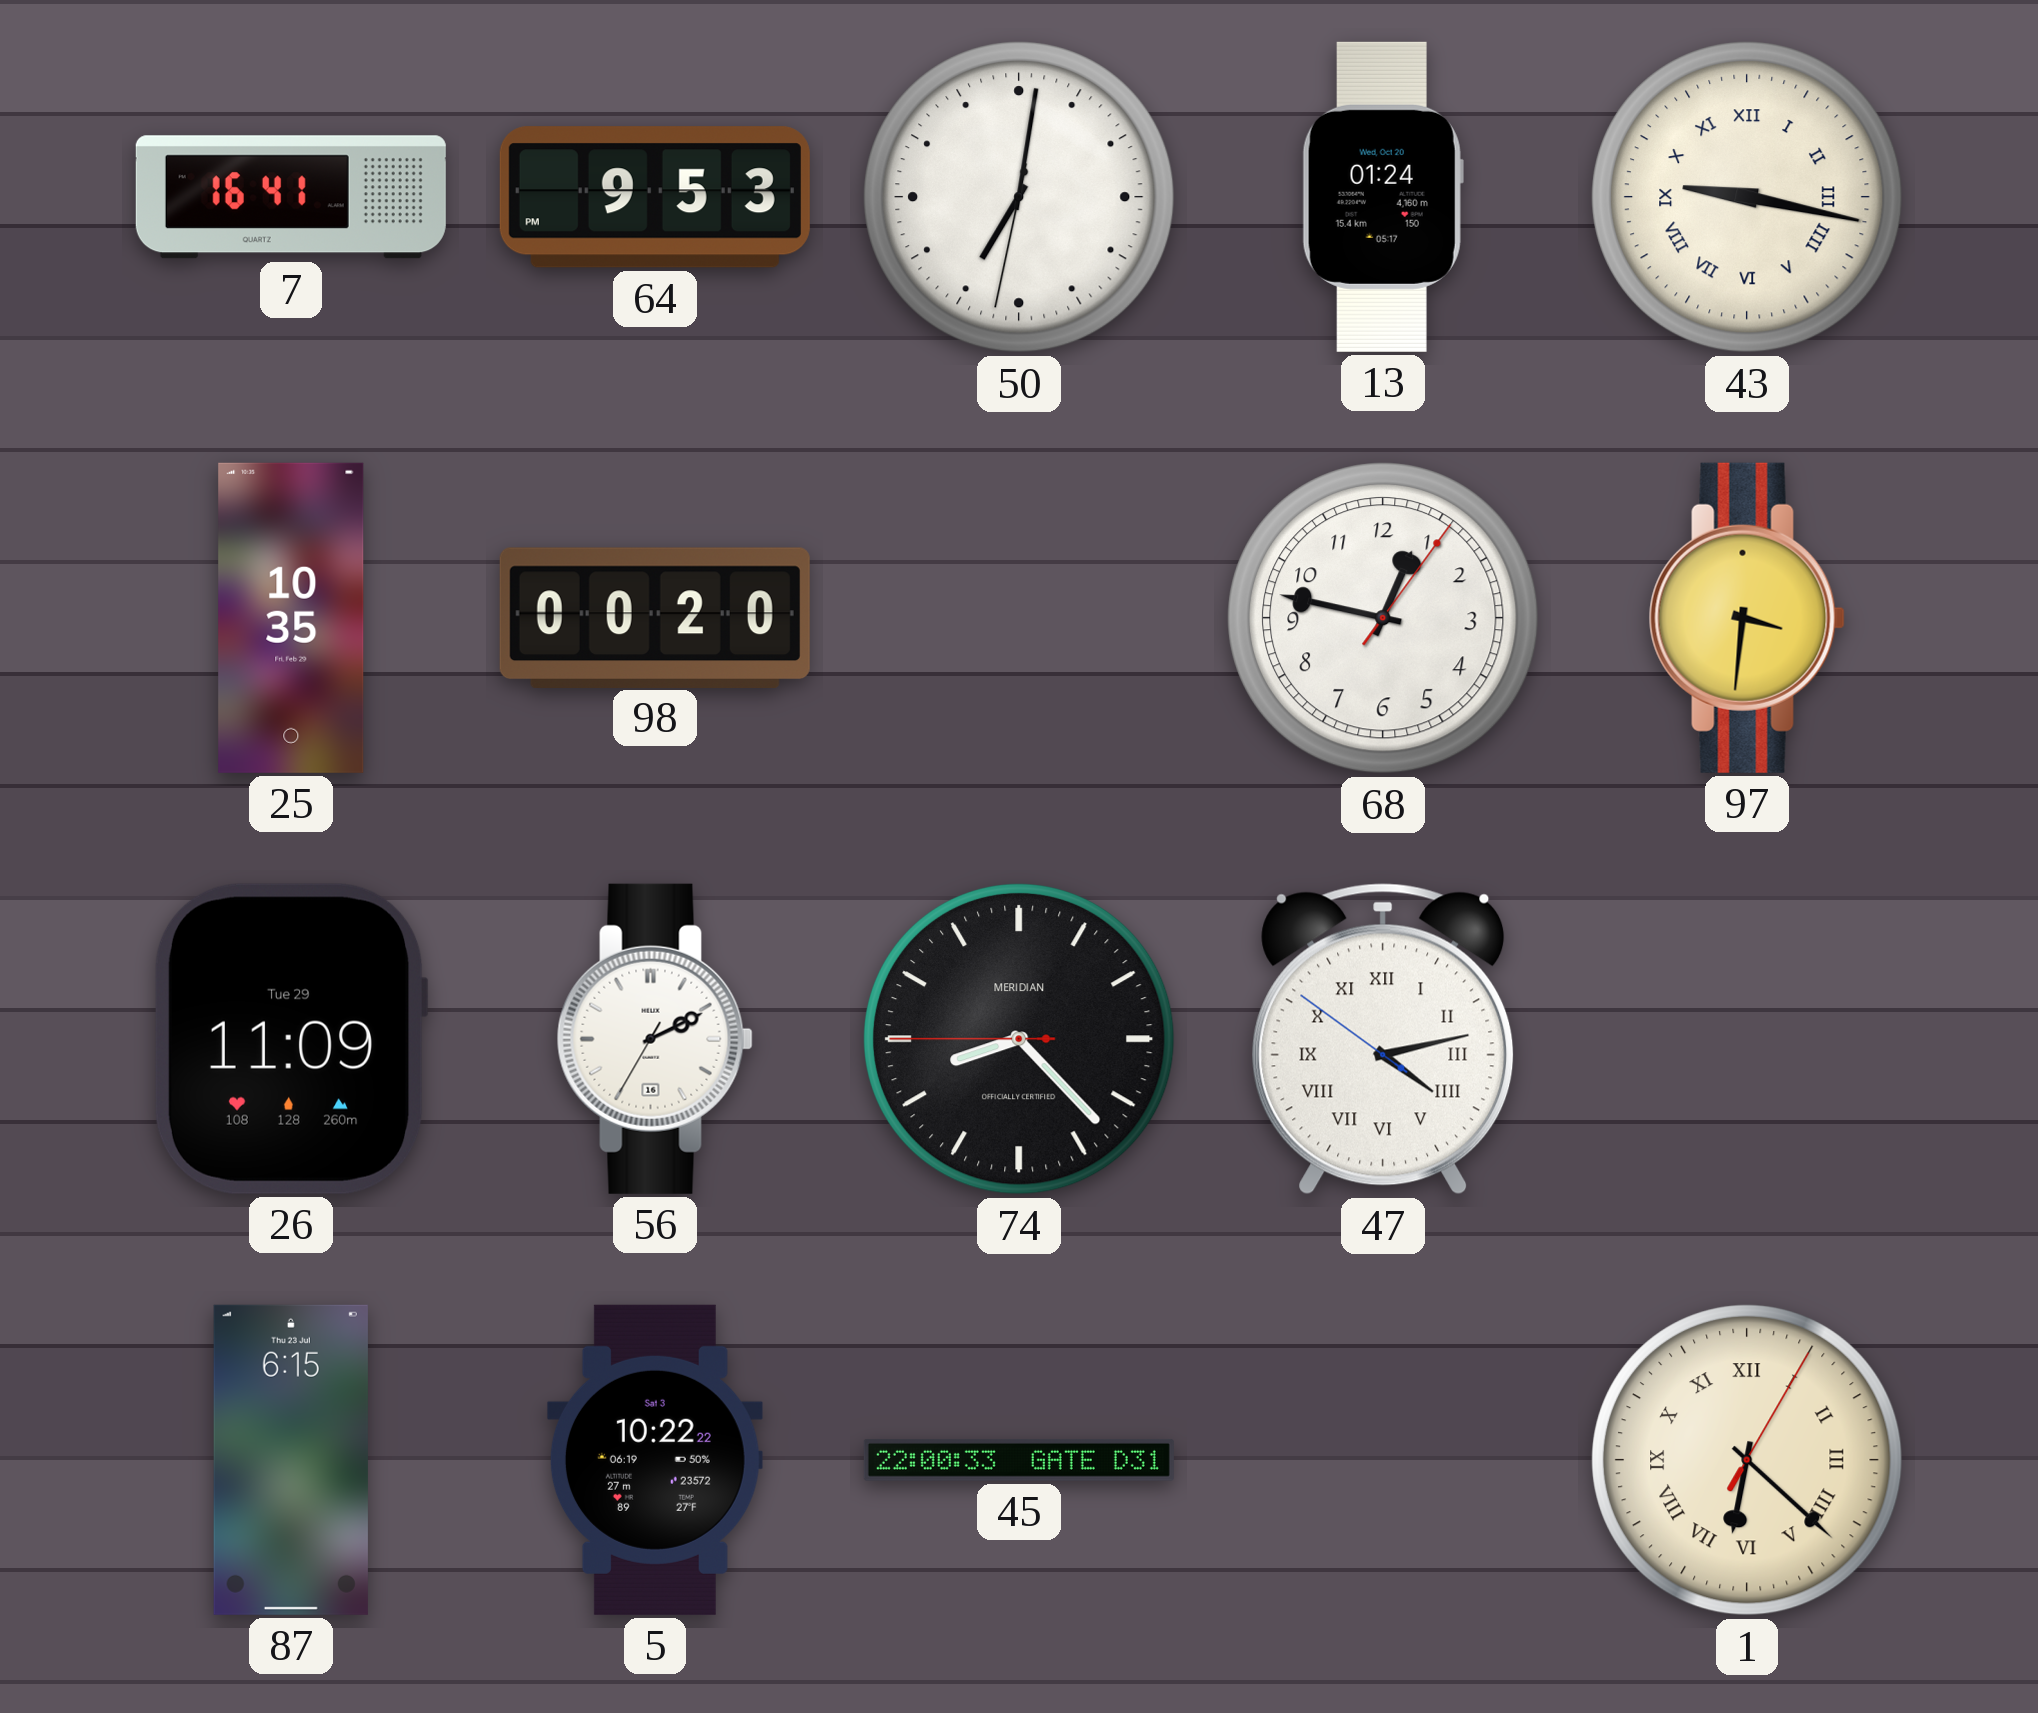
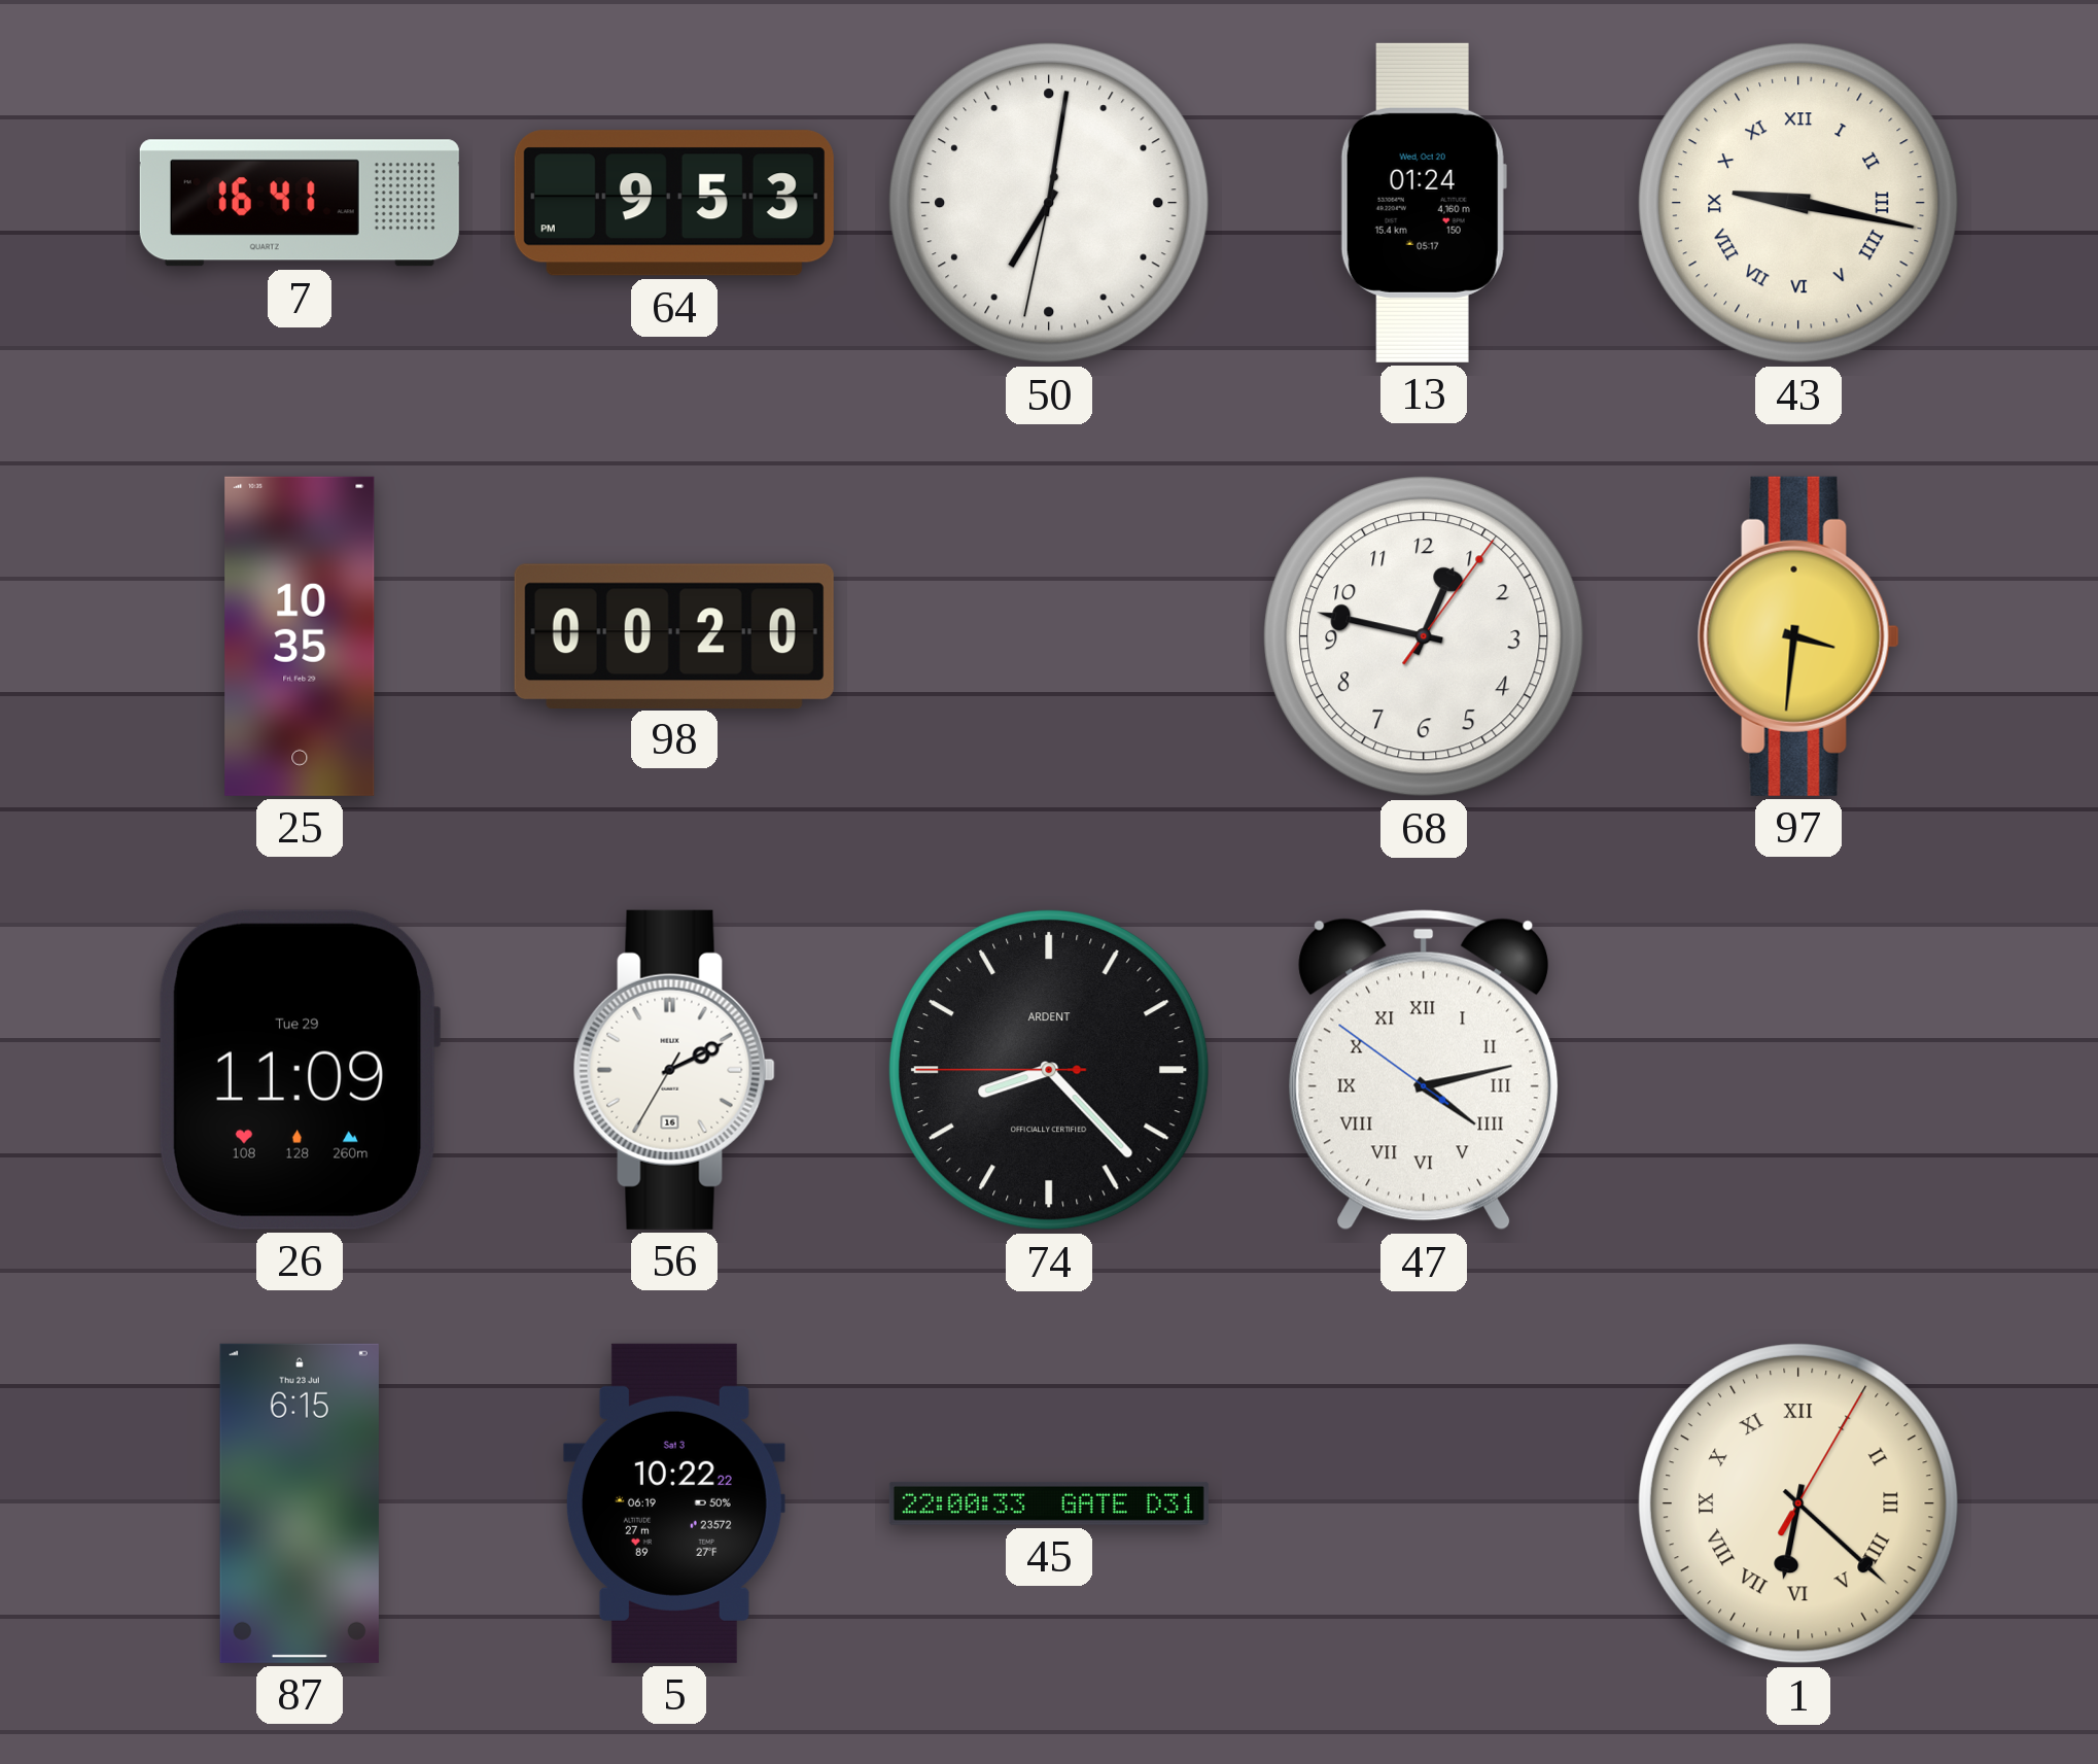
74 brand: MERIDIAN -> ARDENT (1050, 1071)
